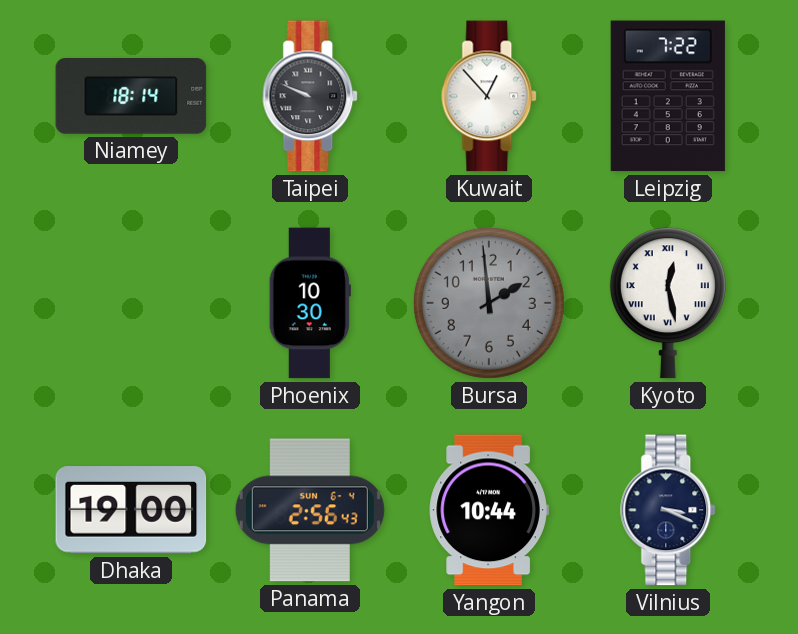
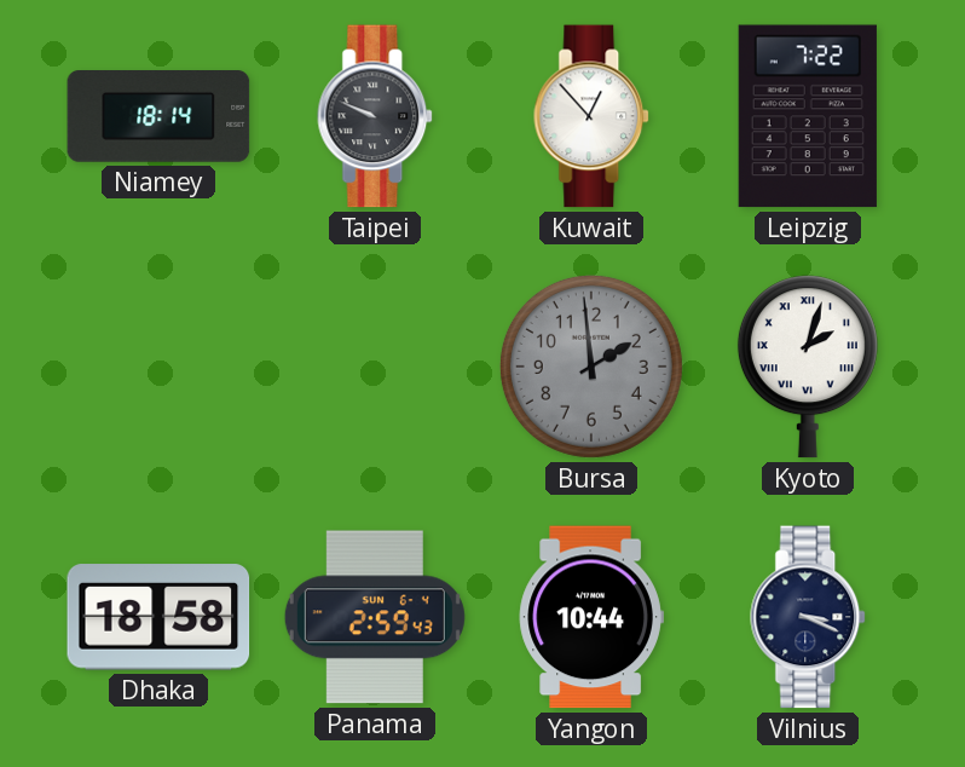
Phoenix: 10:30 -> none (310, 303)
Kyoto: 12:28 -> 2:03 (808, 367)
Dhaka: 19:00 -> 18:58 (158, 617)
Panama: 2:56 -> 2:59 (375, 617)
